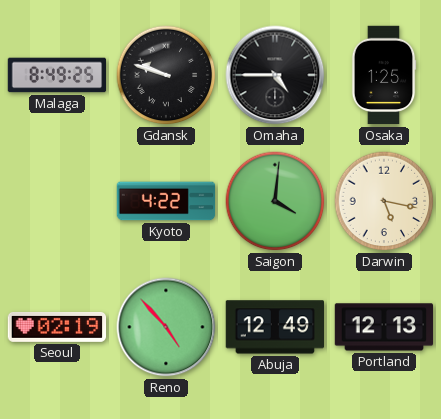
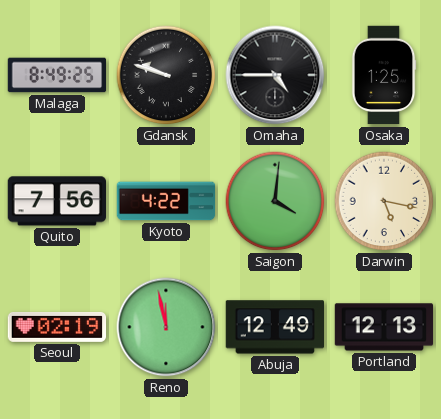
Quito: none -> 7:56 (56, 201)
Reno: 4:53 -> 11:58 (166, 327)
